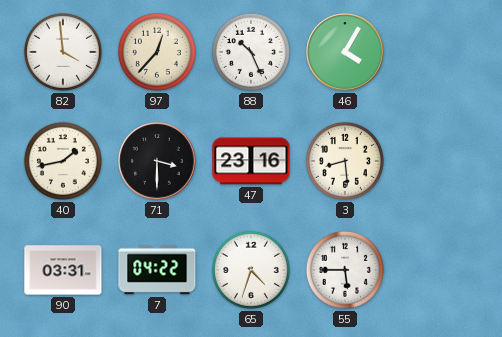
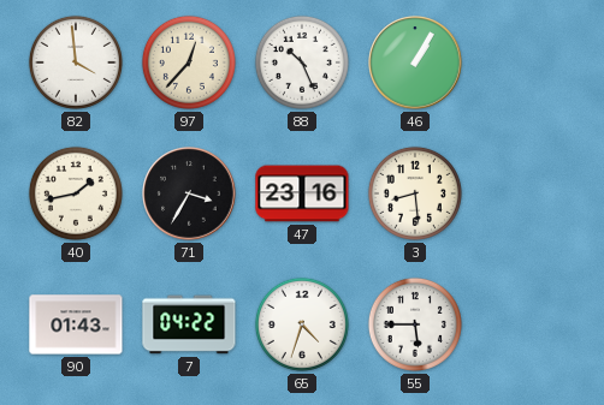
46: 4:05 -> 1:05 (415, 62)
71: 3:30 -> 3:35 (189, 193)
90: 03:31 -> 01:43 (76, 324)
